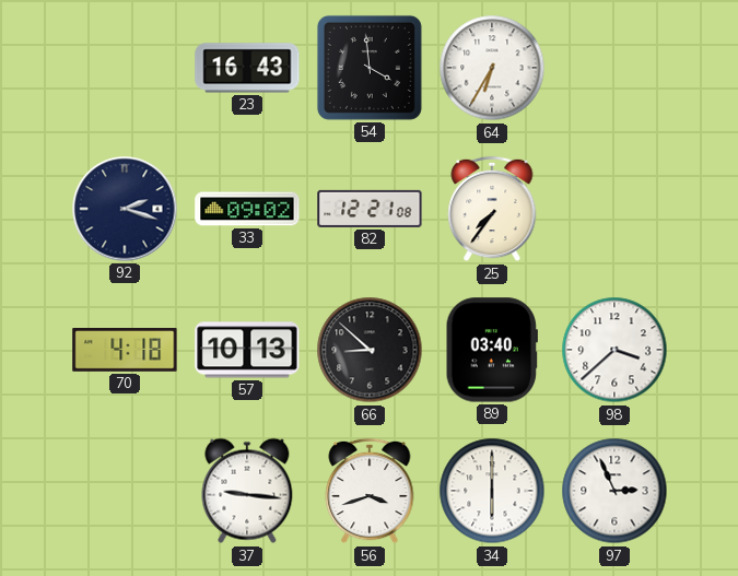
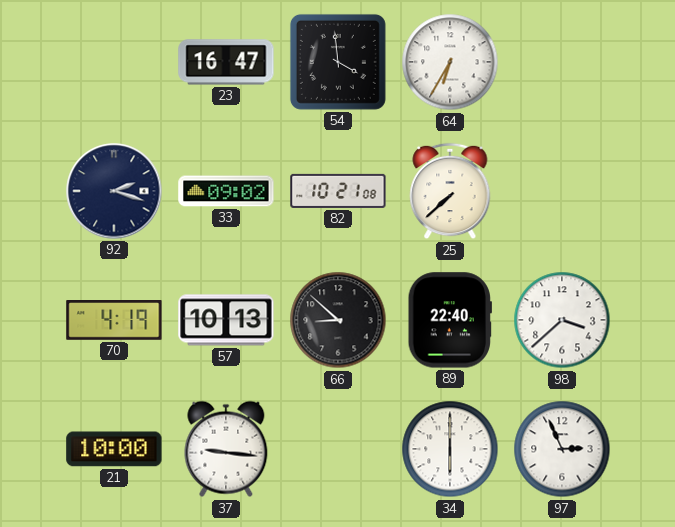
23: 16:43 -> 16:47 (226, 62)
82: 12:21 -> 10:21 (338, 191)
25: 7:36 -> 7:38 (450, 191)
70: 4:18 -> 4:19 (114, 321)
89: 03:40 -> 22:40 (450, 320)
21: none -> 10:00 (114, 449)
56: 3:42 -> none (370, 491)
